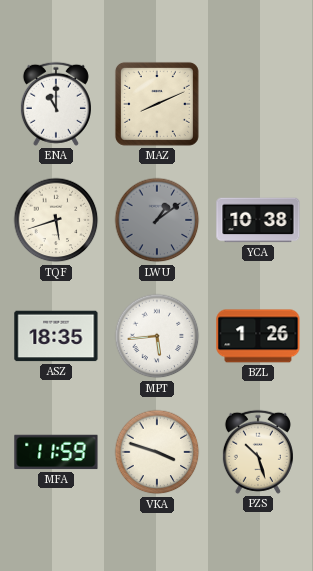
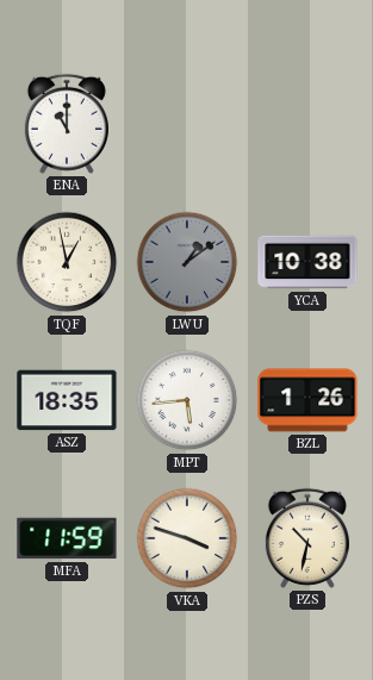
MAZ: 8:11 -> none (157, 104)
TQF: 5:42 -> 12:58 (67, 262)
PZS: 10:27 -> 10:32 (307, 538)
